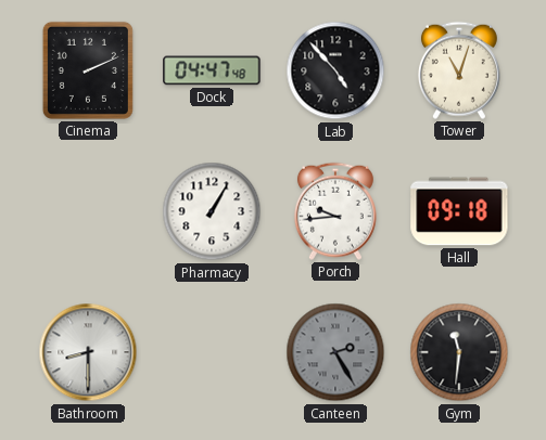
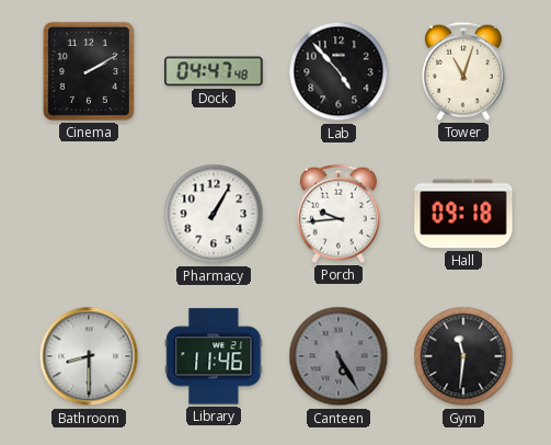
Cinema: 2:11 -> 2:10 (89, 71)
Library: none -> 11:46 (214, 356)
Canteen: 2:25 -> 5:25 (338, 356)
